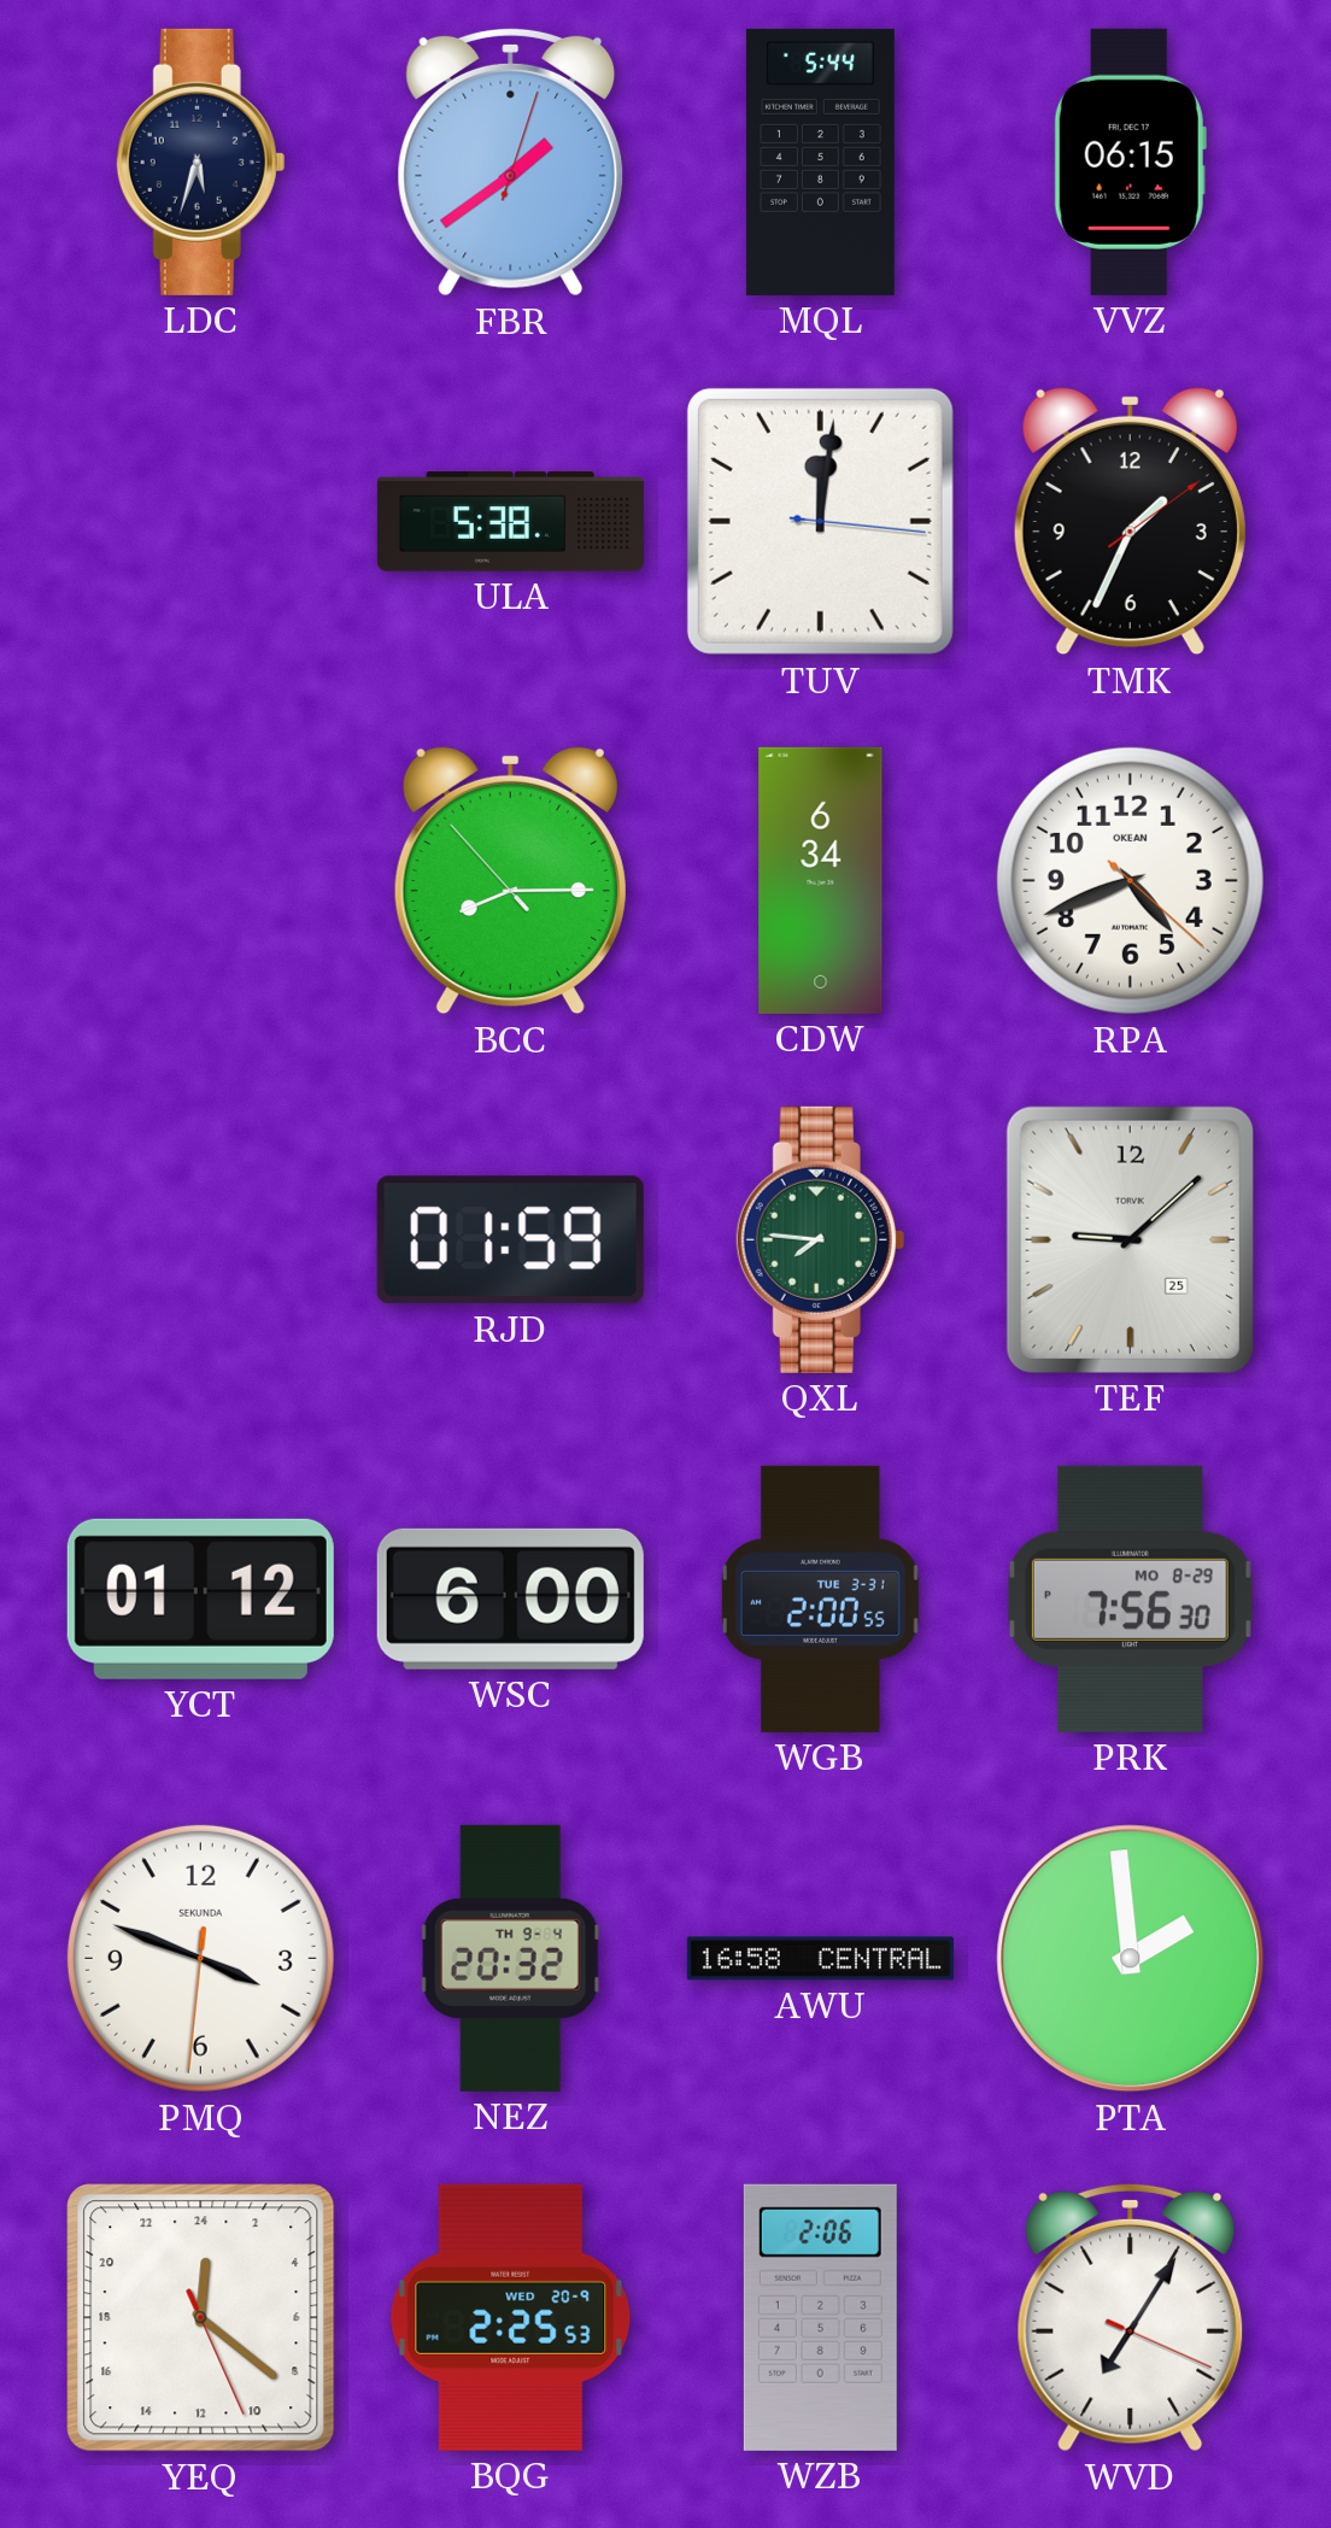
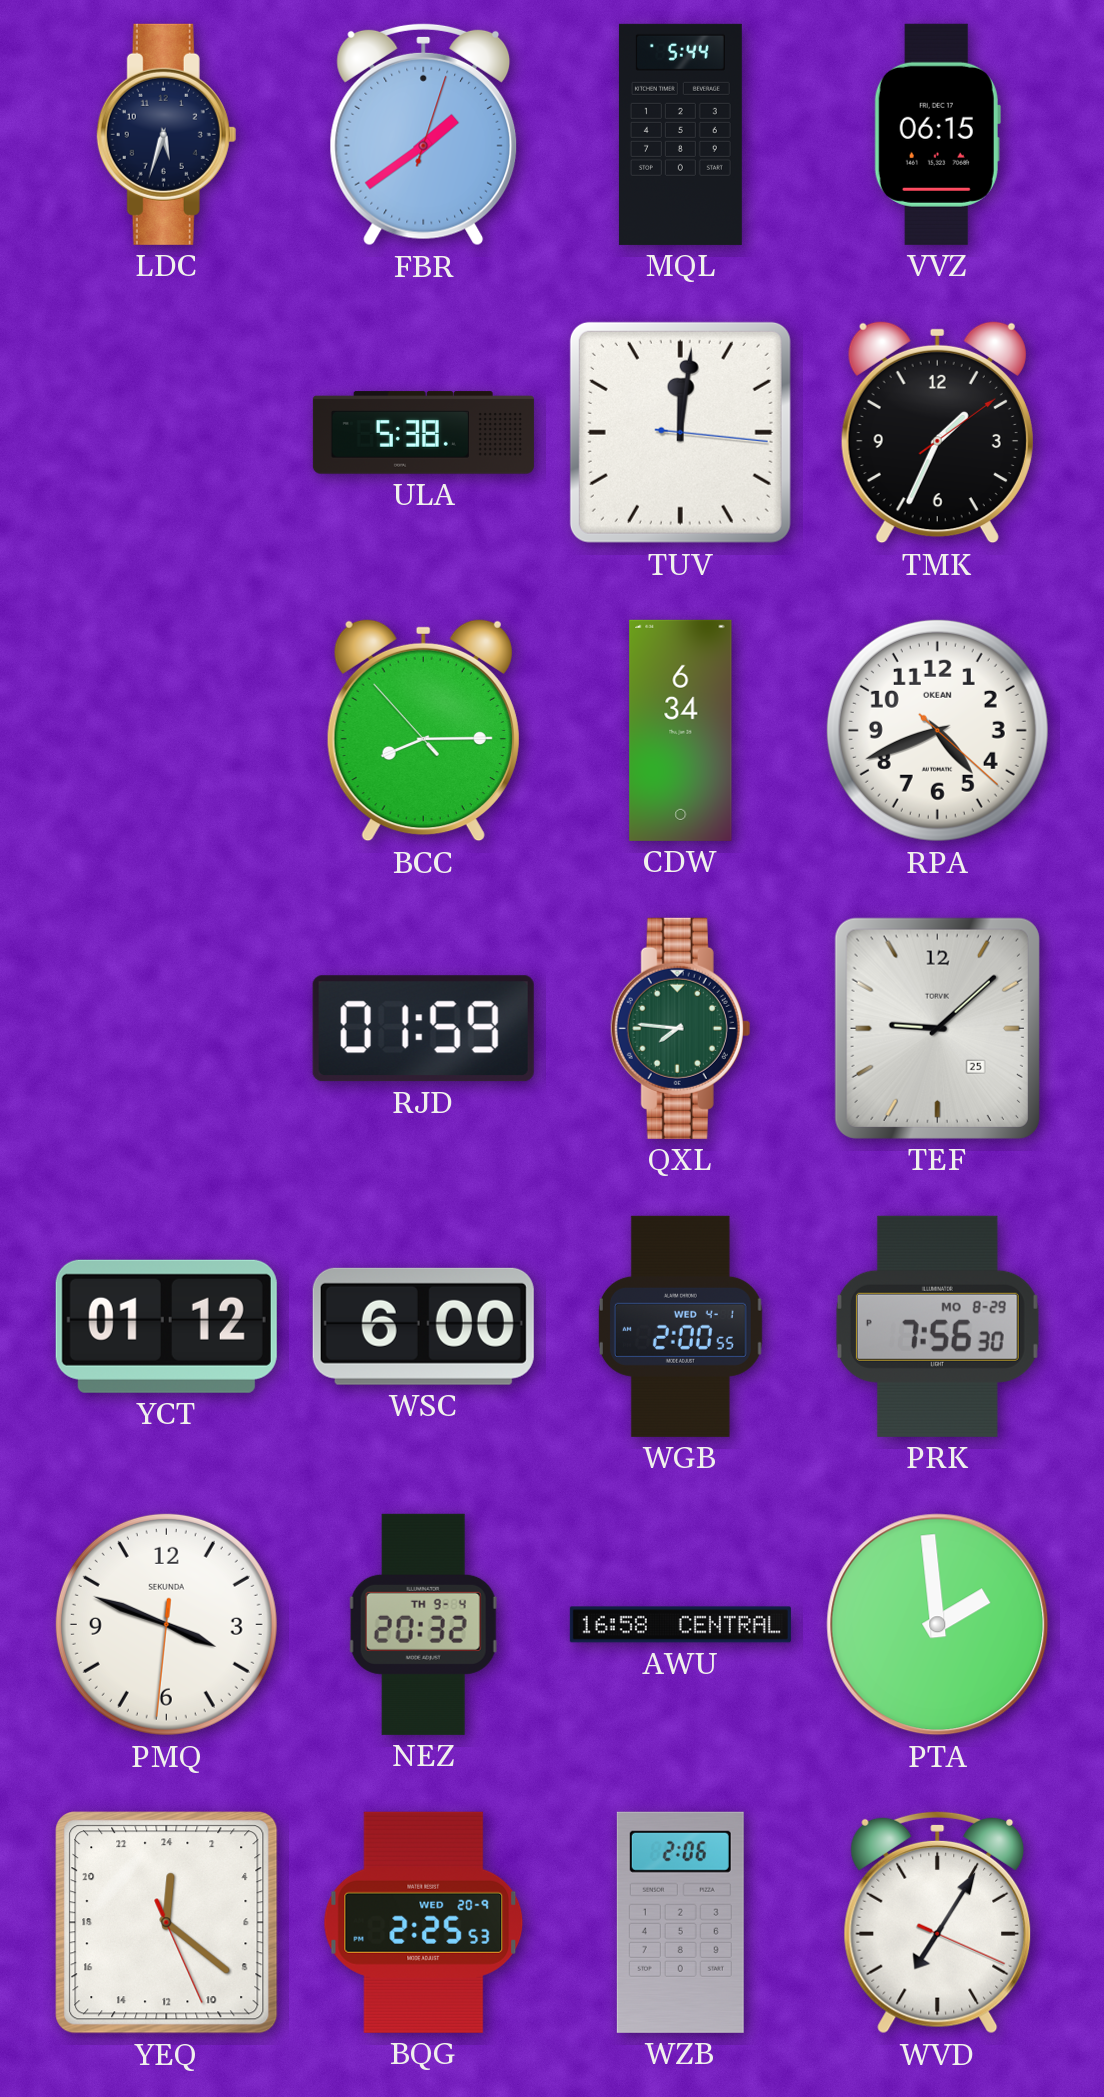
WGB date: TUE 3-31 -> WED 4-1 (680, 1326)
